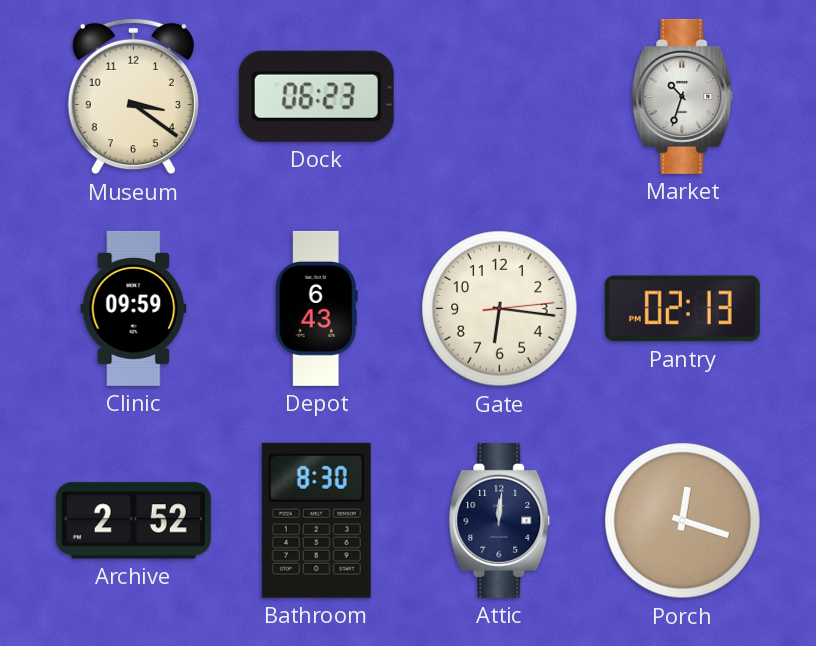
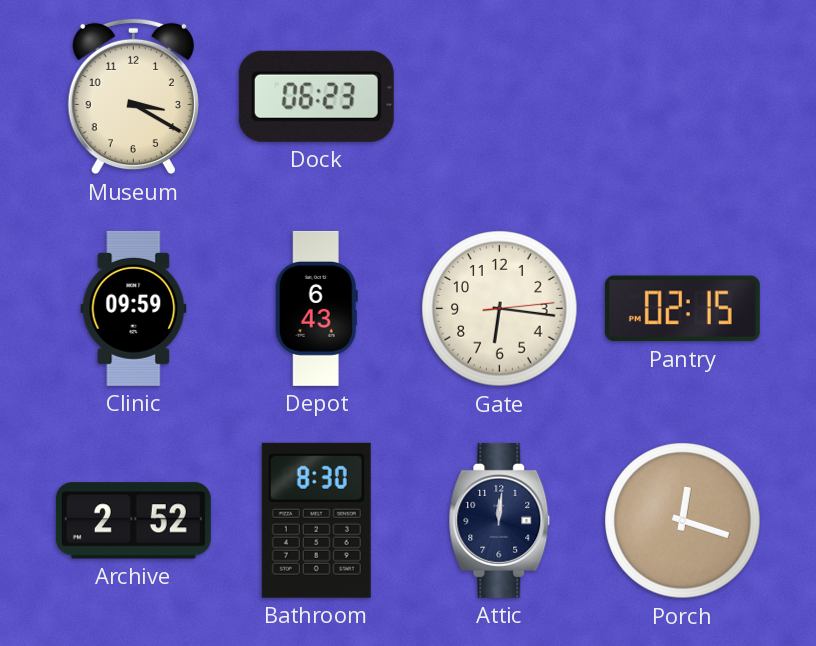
Museum: 3:21 -> 3:20 (133, 97)
Market: 10:33 -> none (683, 96)
Pantry: 02:13 -> 02:15 (682, 309)
